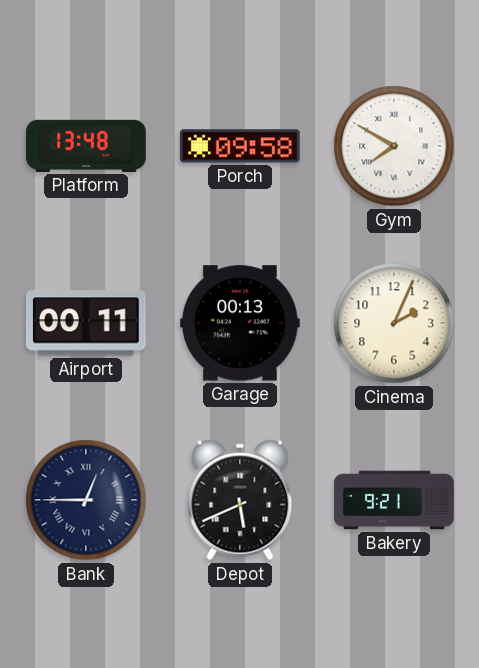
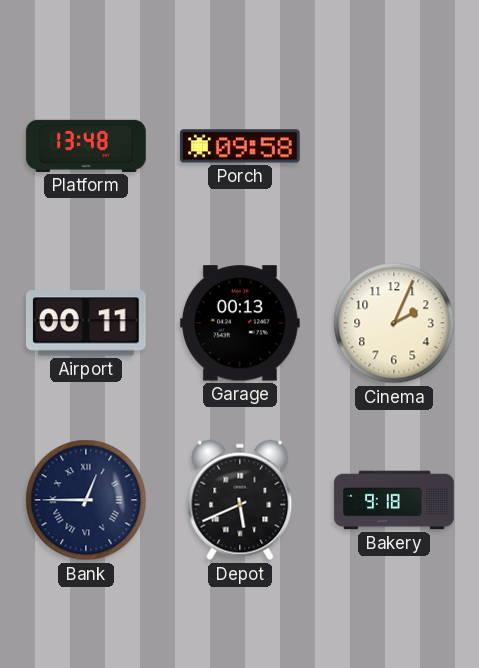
Gym: 7:50 -> none (394, 146)
Bakery: 9:21 -> 9:18 (394, 500)
